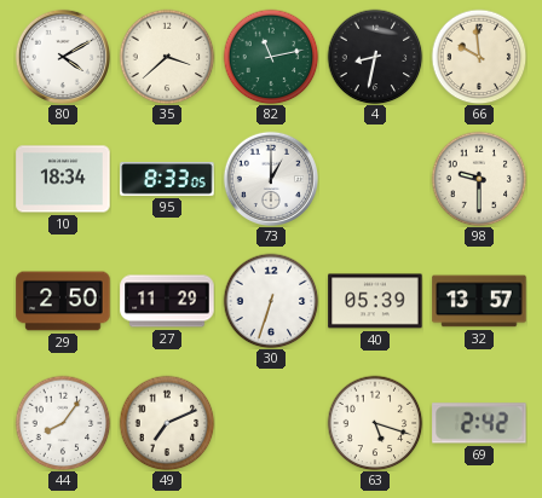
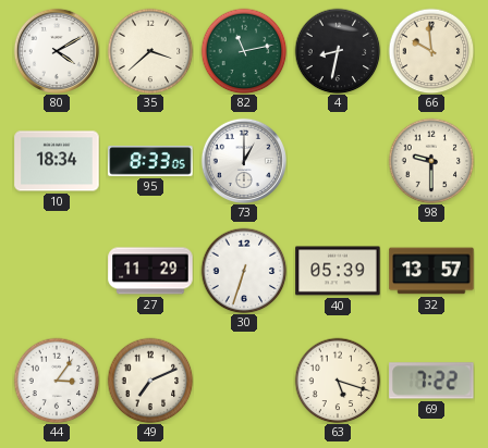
29: 2:50 -> none (63, 301)
44: 8:06 -> 3:06 (57, 381)
69: 2:42 -> 7:22 (431, 381)
